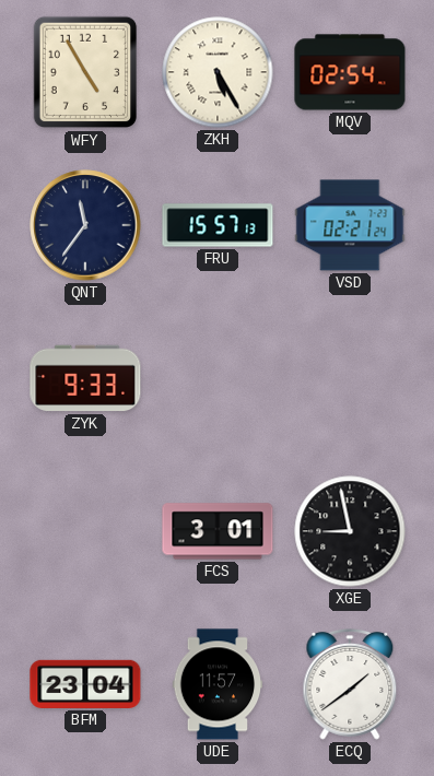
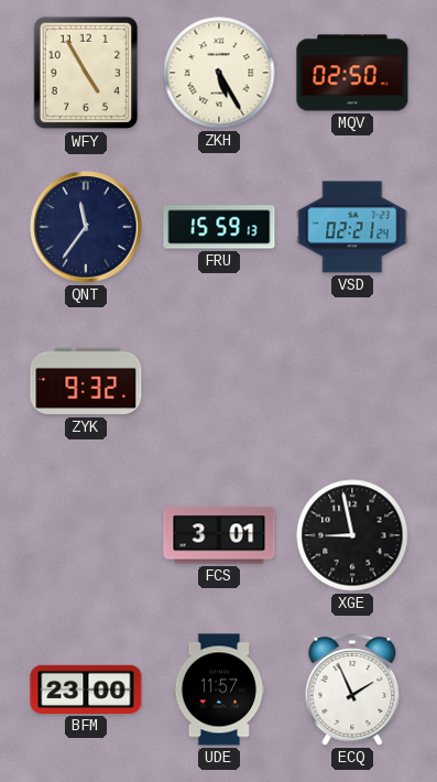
MQV: 02:54 -> 02:50 (352, 73)
FRU: 15:57 -> 15:59 (219, 227)
ZYK: 9:33 -> 9:32 (86, 381)
BFM: 23:04 -> 23:00 (86, 689)
ECQ: 1:39 -> 1:56 (352, 691)
